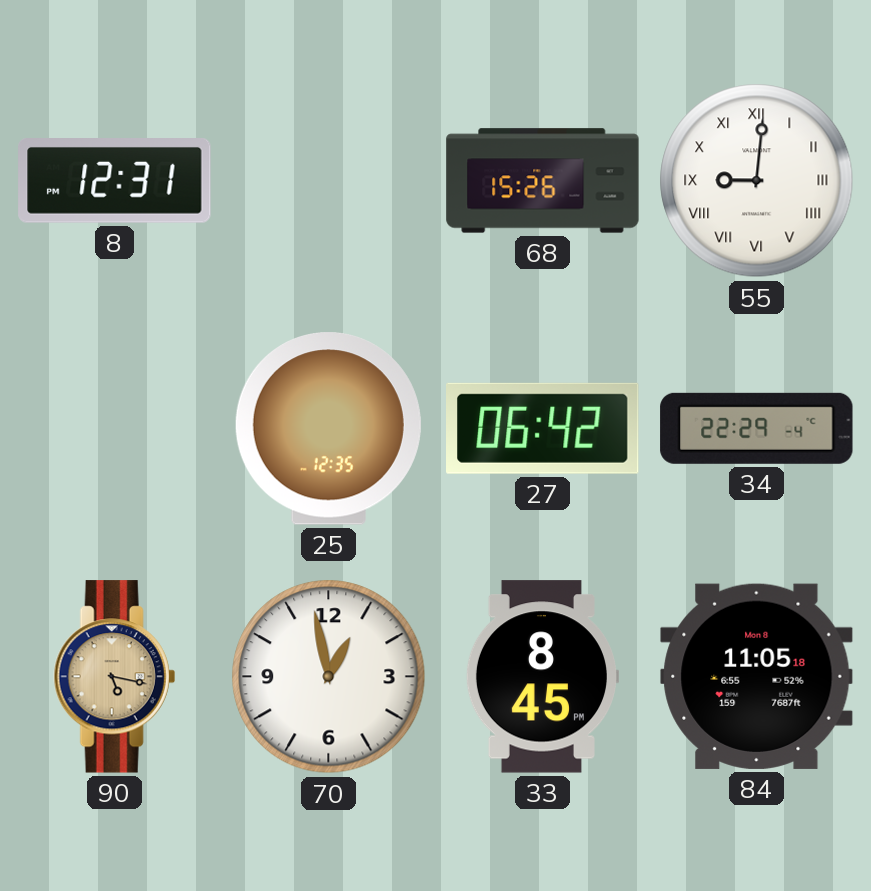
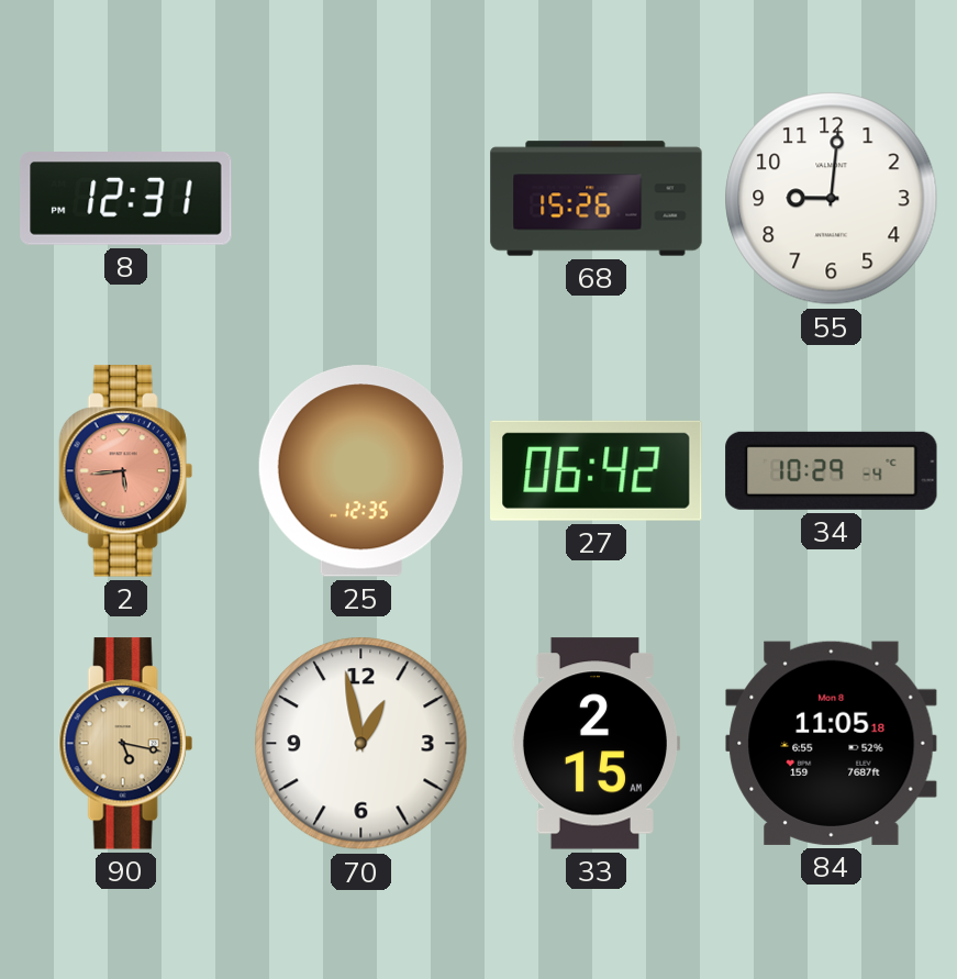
55 numerals: Roman -> Arabic (832, 199)
2: none -> 5:44 (125, 471)
34: 22:29 -> 10:29 (832, 470)
33: 8:45 -> 2:15 (594, 744)
